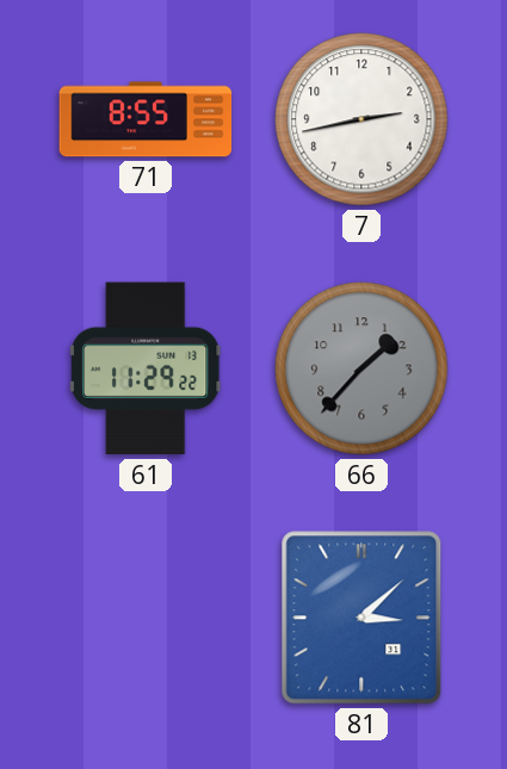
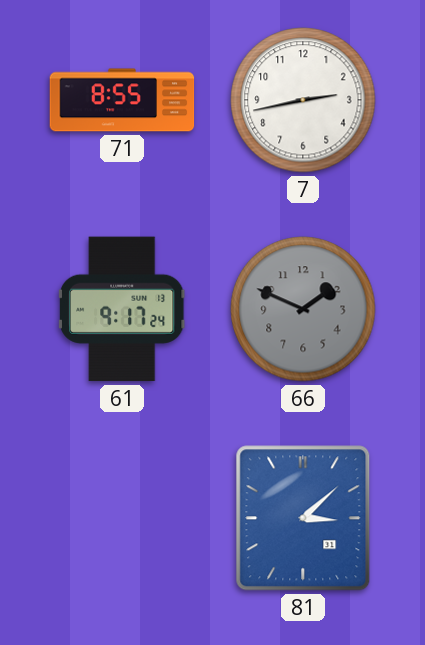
61: 11:29 -> 9:17 (122, 309)
66: 1:37 -> 1:49 (303, 309)
